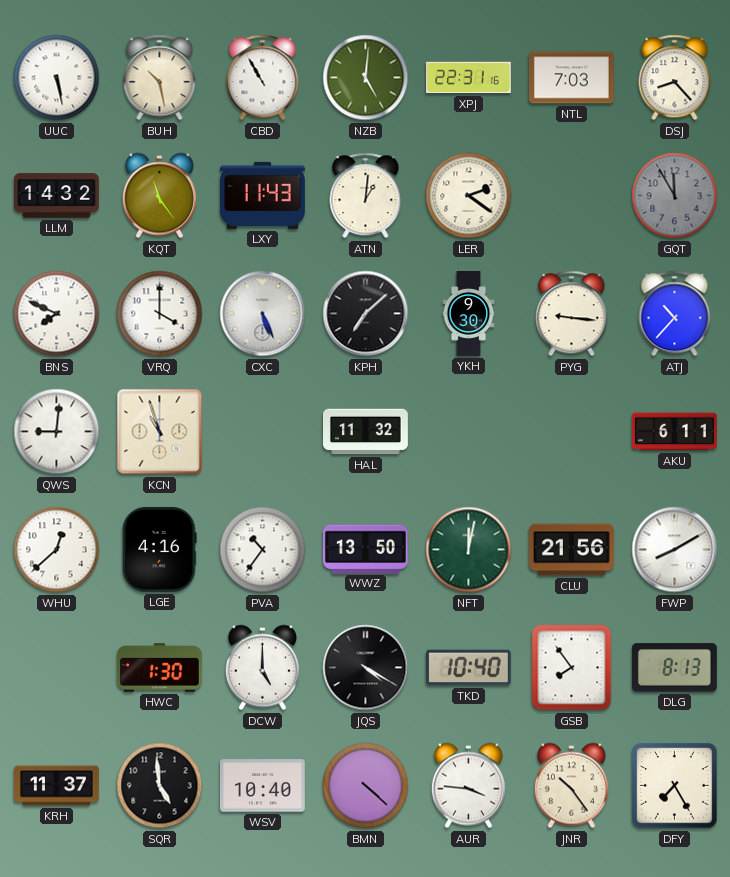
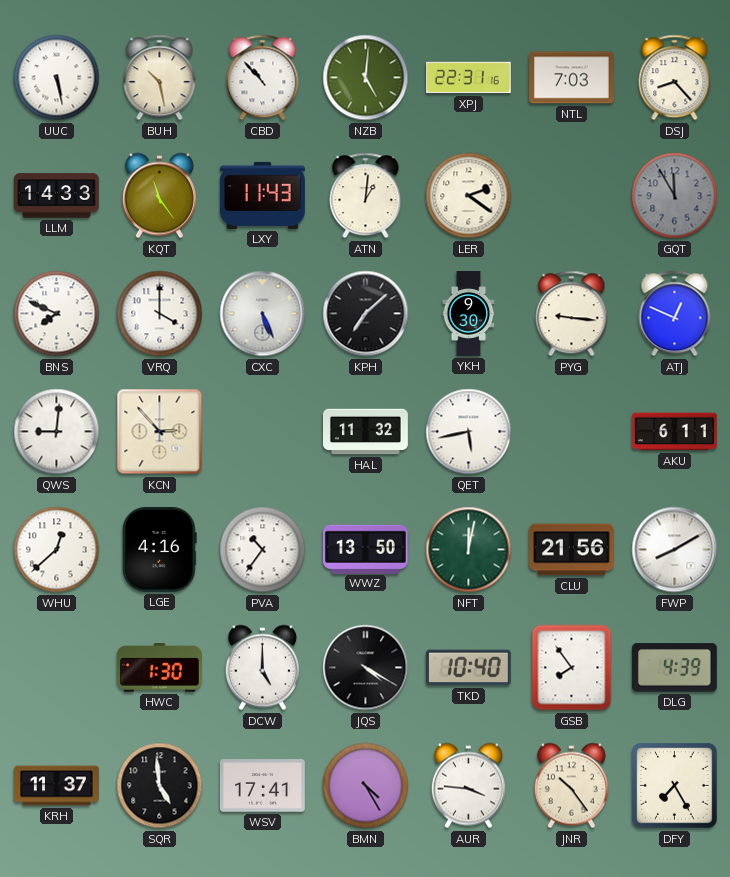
CBD: 10:55 -> 10:53 (263, 78)
LLM: 14:32 -> 14:33 (57, 196)
ATJ: 10:37 -> 12:49 (675, 314)
KCN: 10:57 -> 2:53 (160, 432)
QET: none -> 5:43 (469, 432)
DLG: 8:13 -> 4:39 (674, 668)
WSV: 10:40 -> 17:41 (263, 786)
BMN: 4:22 -> 4:25 (366, 786)
